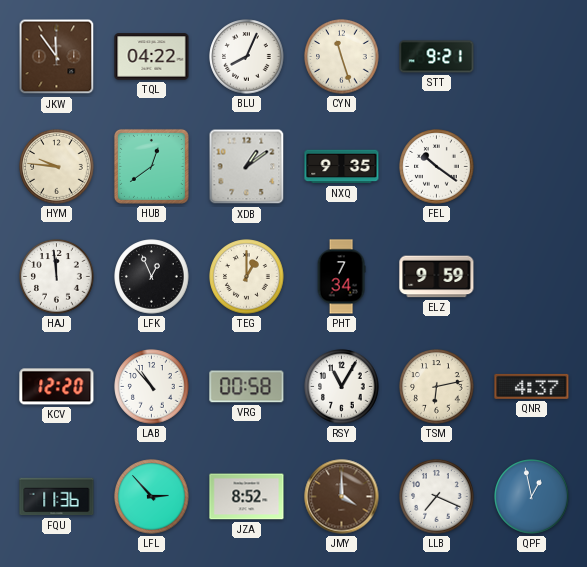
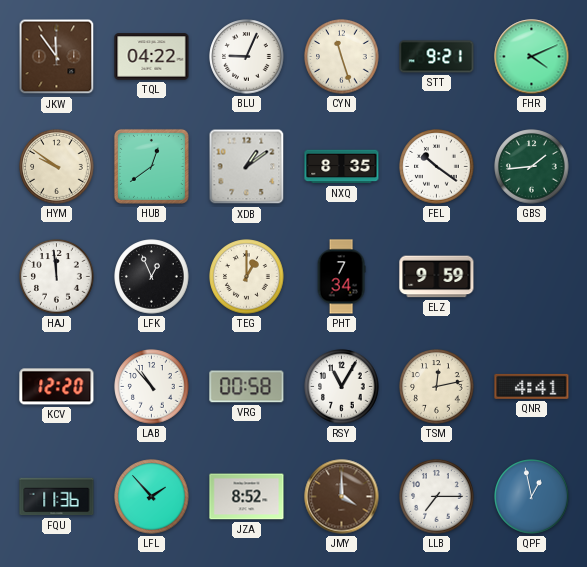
BLU: 8:04 -> 9:04 (247, 57)
FHR: none -> 4:11 (532, 57)
HYM: 9:46 -> 9:51 (57, 167)
NXQ: 9:35 -> 8:35 (342, 167)
GBS: none -> 1:44 (532, 167)
TSM: 6:13 -> 12:13 (437, 387)
QNR: 4:37 -> 4:41 (532, 386)
LFL: 2:53 -> 1:53 (152, 497)
LLB: 7:19 -> 7:15 (437, 497)
